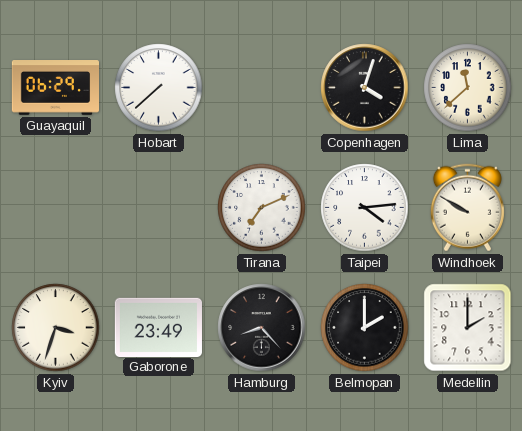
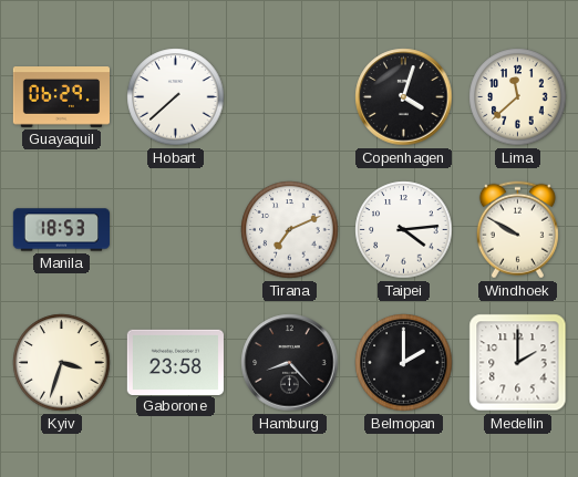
Manila: none -> 18:53 (61, 230)
Gaborone: 23:49 -> 23:58 (175, 362)
